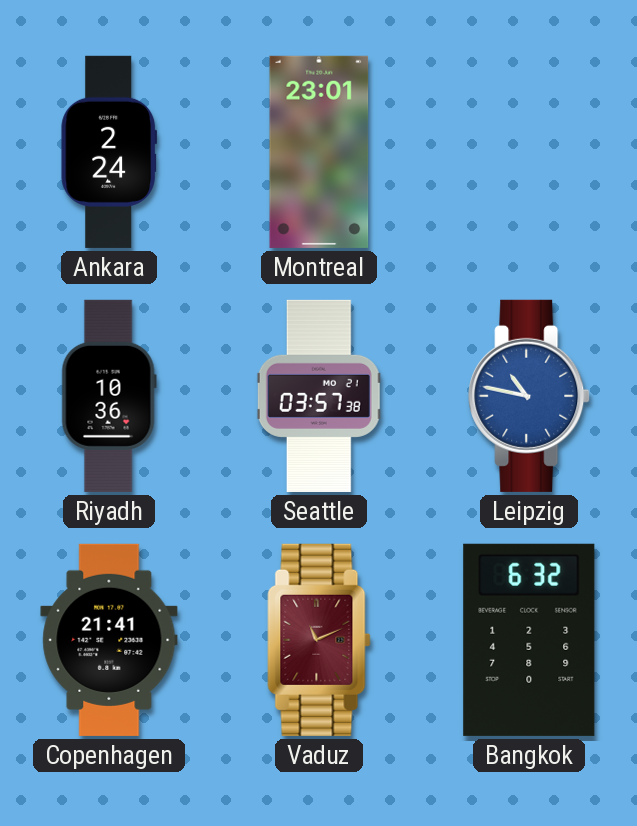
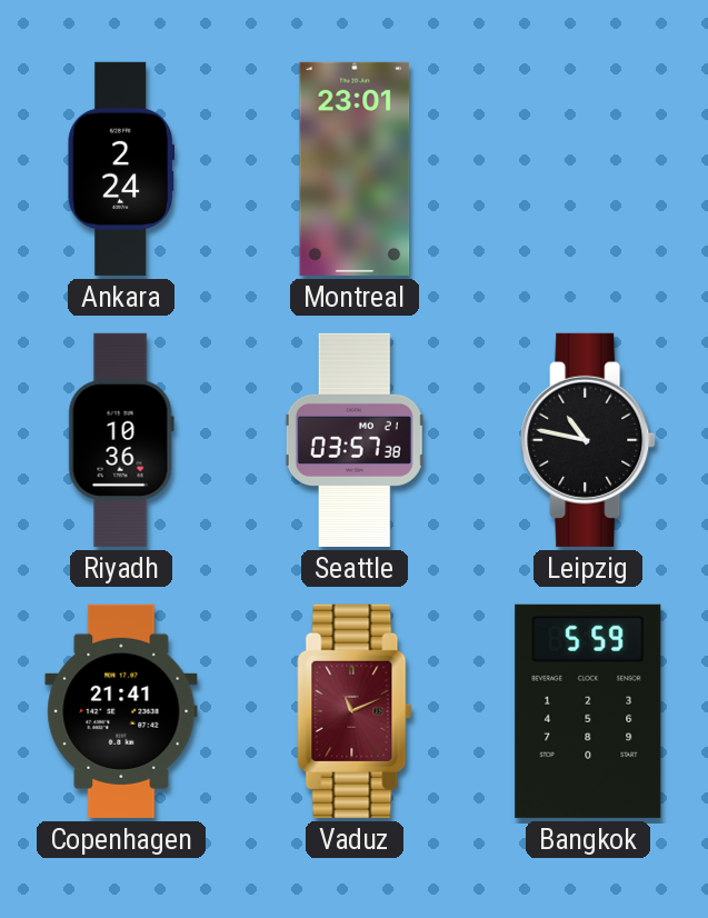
Leipzig dial: blue -> black (588, 440)
Bangkok: 6:32 -> 5:59 (588, 711)
